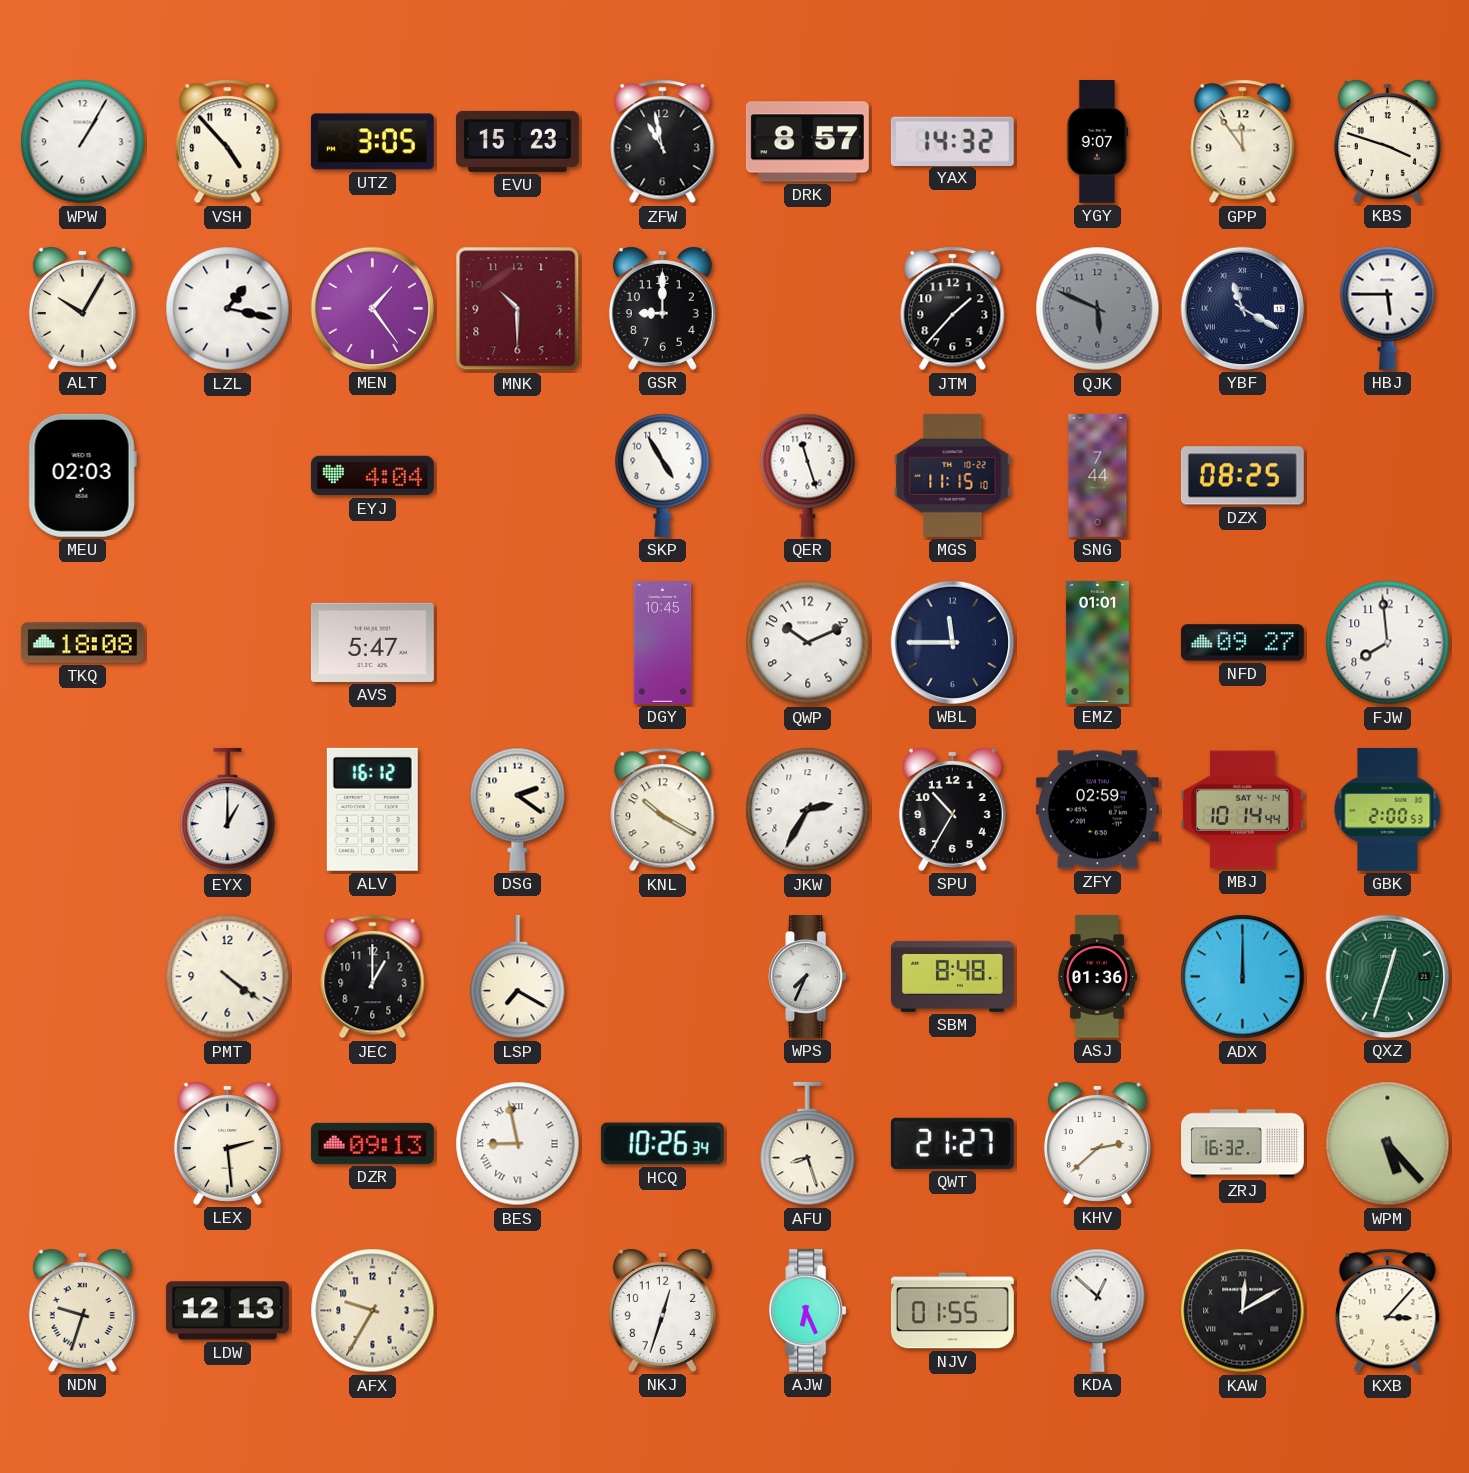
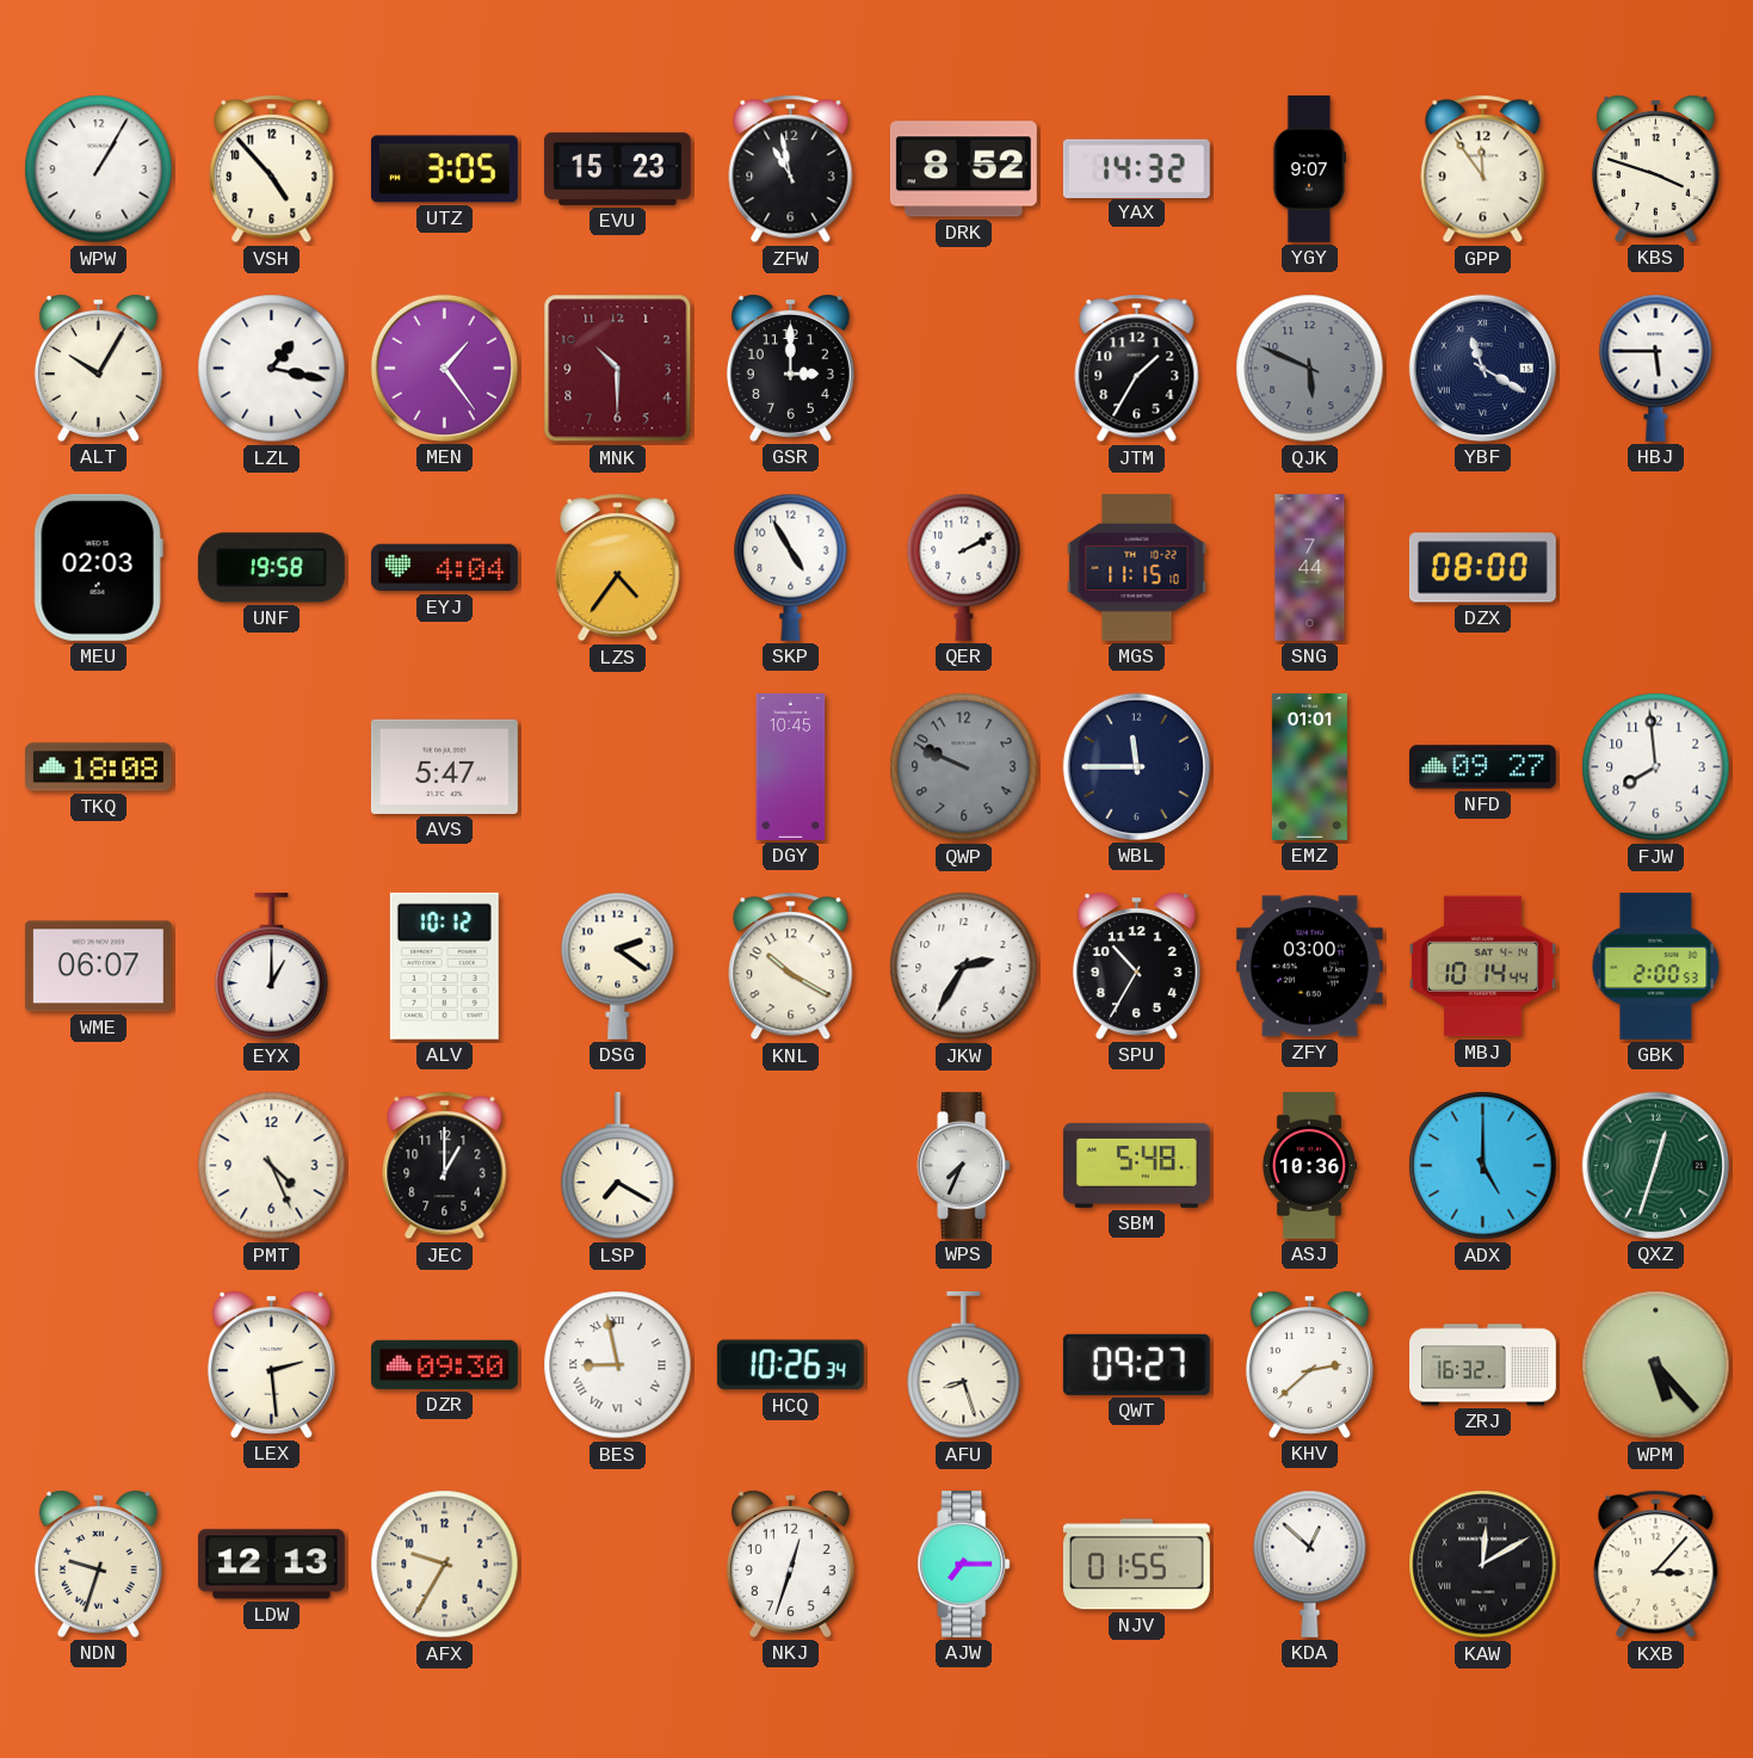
DRK: 8:57 -> 8:52 (963, 169)
GSR: 9:00 -> 3:00 (790, 368)
JTM: 1:37 -> 1:35 (1137, 369)
UNF: none -> 19:58 (271, 568)
LZS: none -> 4:36 (618, 568)
QER: 11:27 -> 2:10 (964, 567)
DZX: 08:25 -> 08:00 (1482, 568)
QWP: 10:11 -> 9:49 (964, 767)
QWP dial: white -> grey (964, 767)
WME: none -> 06:07 (98, 967)
ALV: 16:12 -> 10:12 (444, 966)
ZFY: 02:59 -> 03:00 (1309, 967)
PMT: 4:21 -> 4:26 (272, 1166)
SBM: 8:48 -> 5:48 (1136, 1165)
ASJ: 01:36 -> 10:36 (1308, 1166)
ADX: 12:00 -> 5:00 (1483, 1166)
DZR: 09:13 -> 09:30 (444, 1364)
QWT: 21:27 -> 09:27 (1136, 1364)
AJW: 6:26 -> 7:15 (964, 1563)
